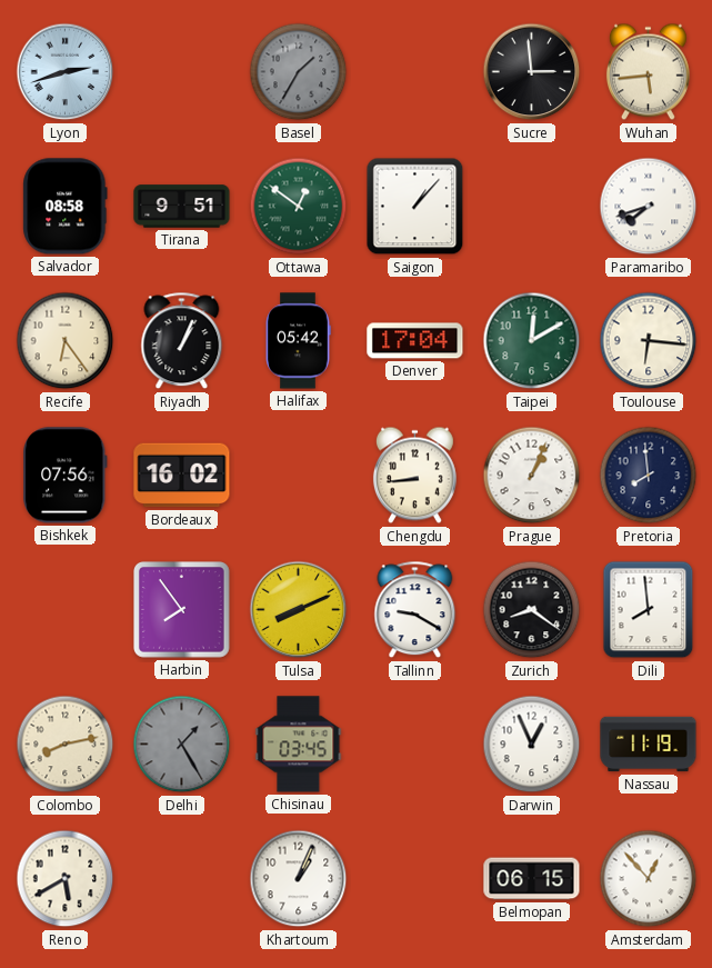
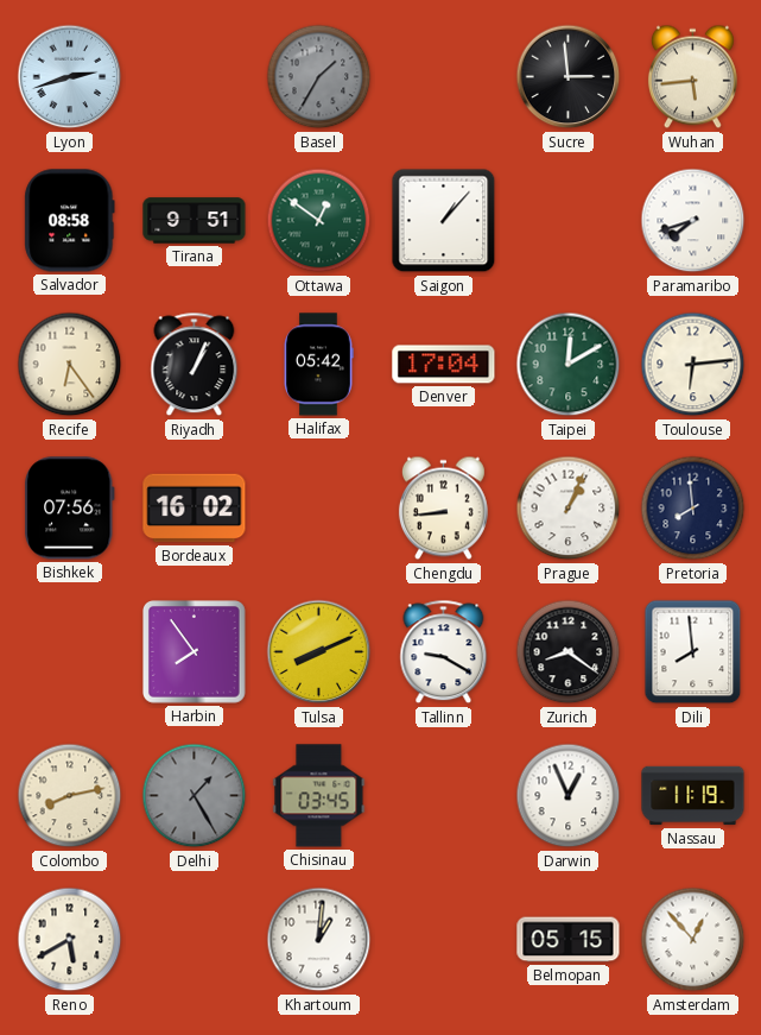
Toulouse: 6:16 -> 6:14 (693, 365)
Khartoum: 1:04 -> 1:01 (319, 940)
Belmopan: 06:15 -> 05:15 (569, 940)
